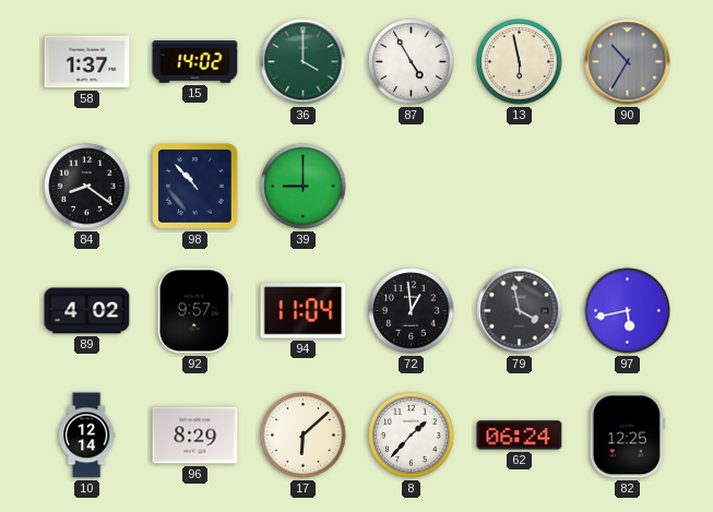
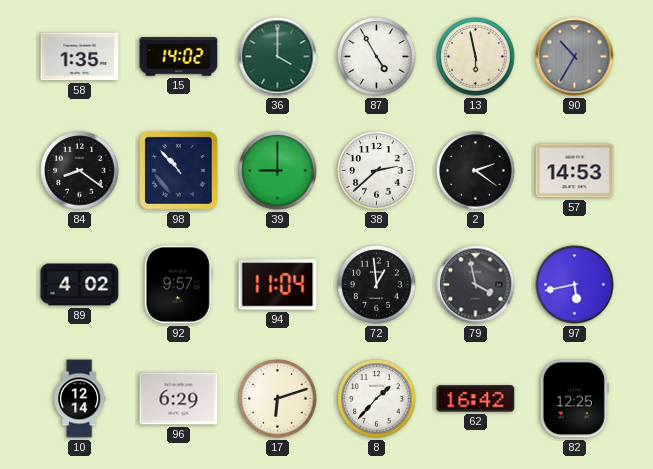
58: 1:37 -> 1:35 (80, 57)
38: none -> 2:38 (377, 171)
2: none -> 2:21 (476, 171)
57: none -> 14:53 (575, 171)
96: 8:29 -> 6:29 (179, 399)
17: 6:08 -> 6:12 (278, 399)
62: 06:24 -> 16:42 (476, 399)
